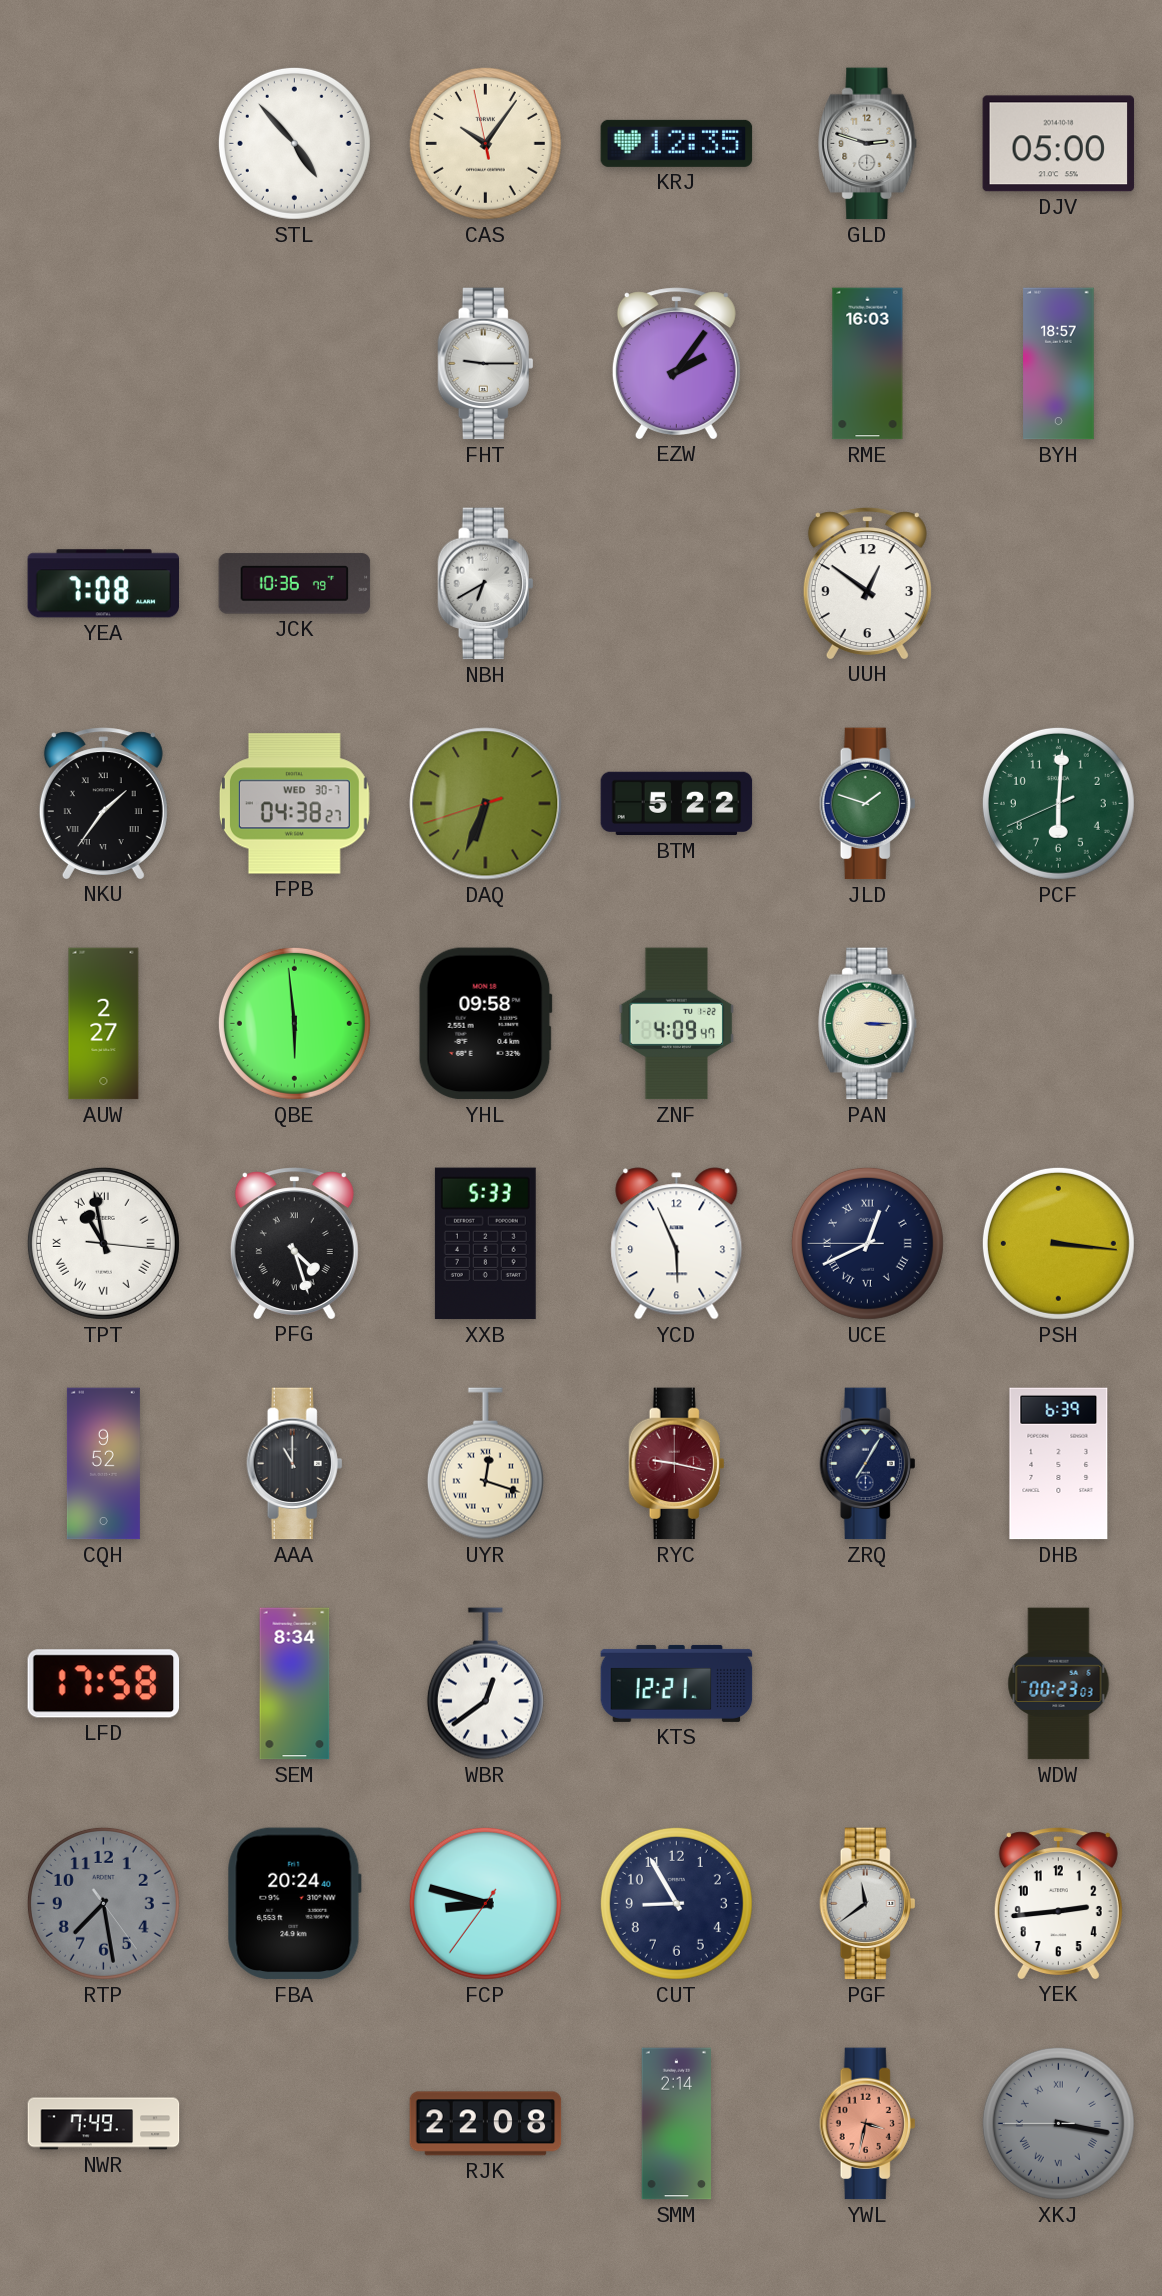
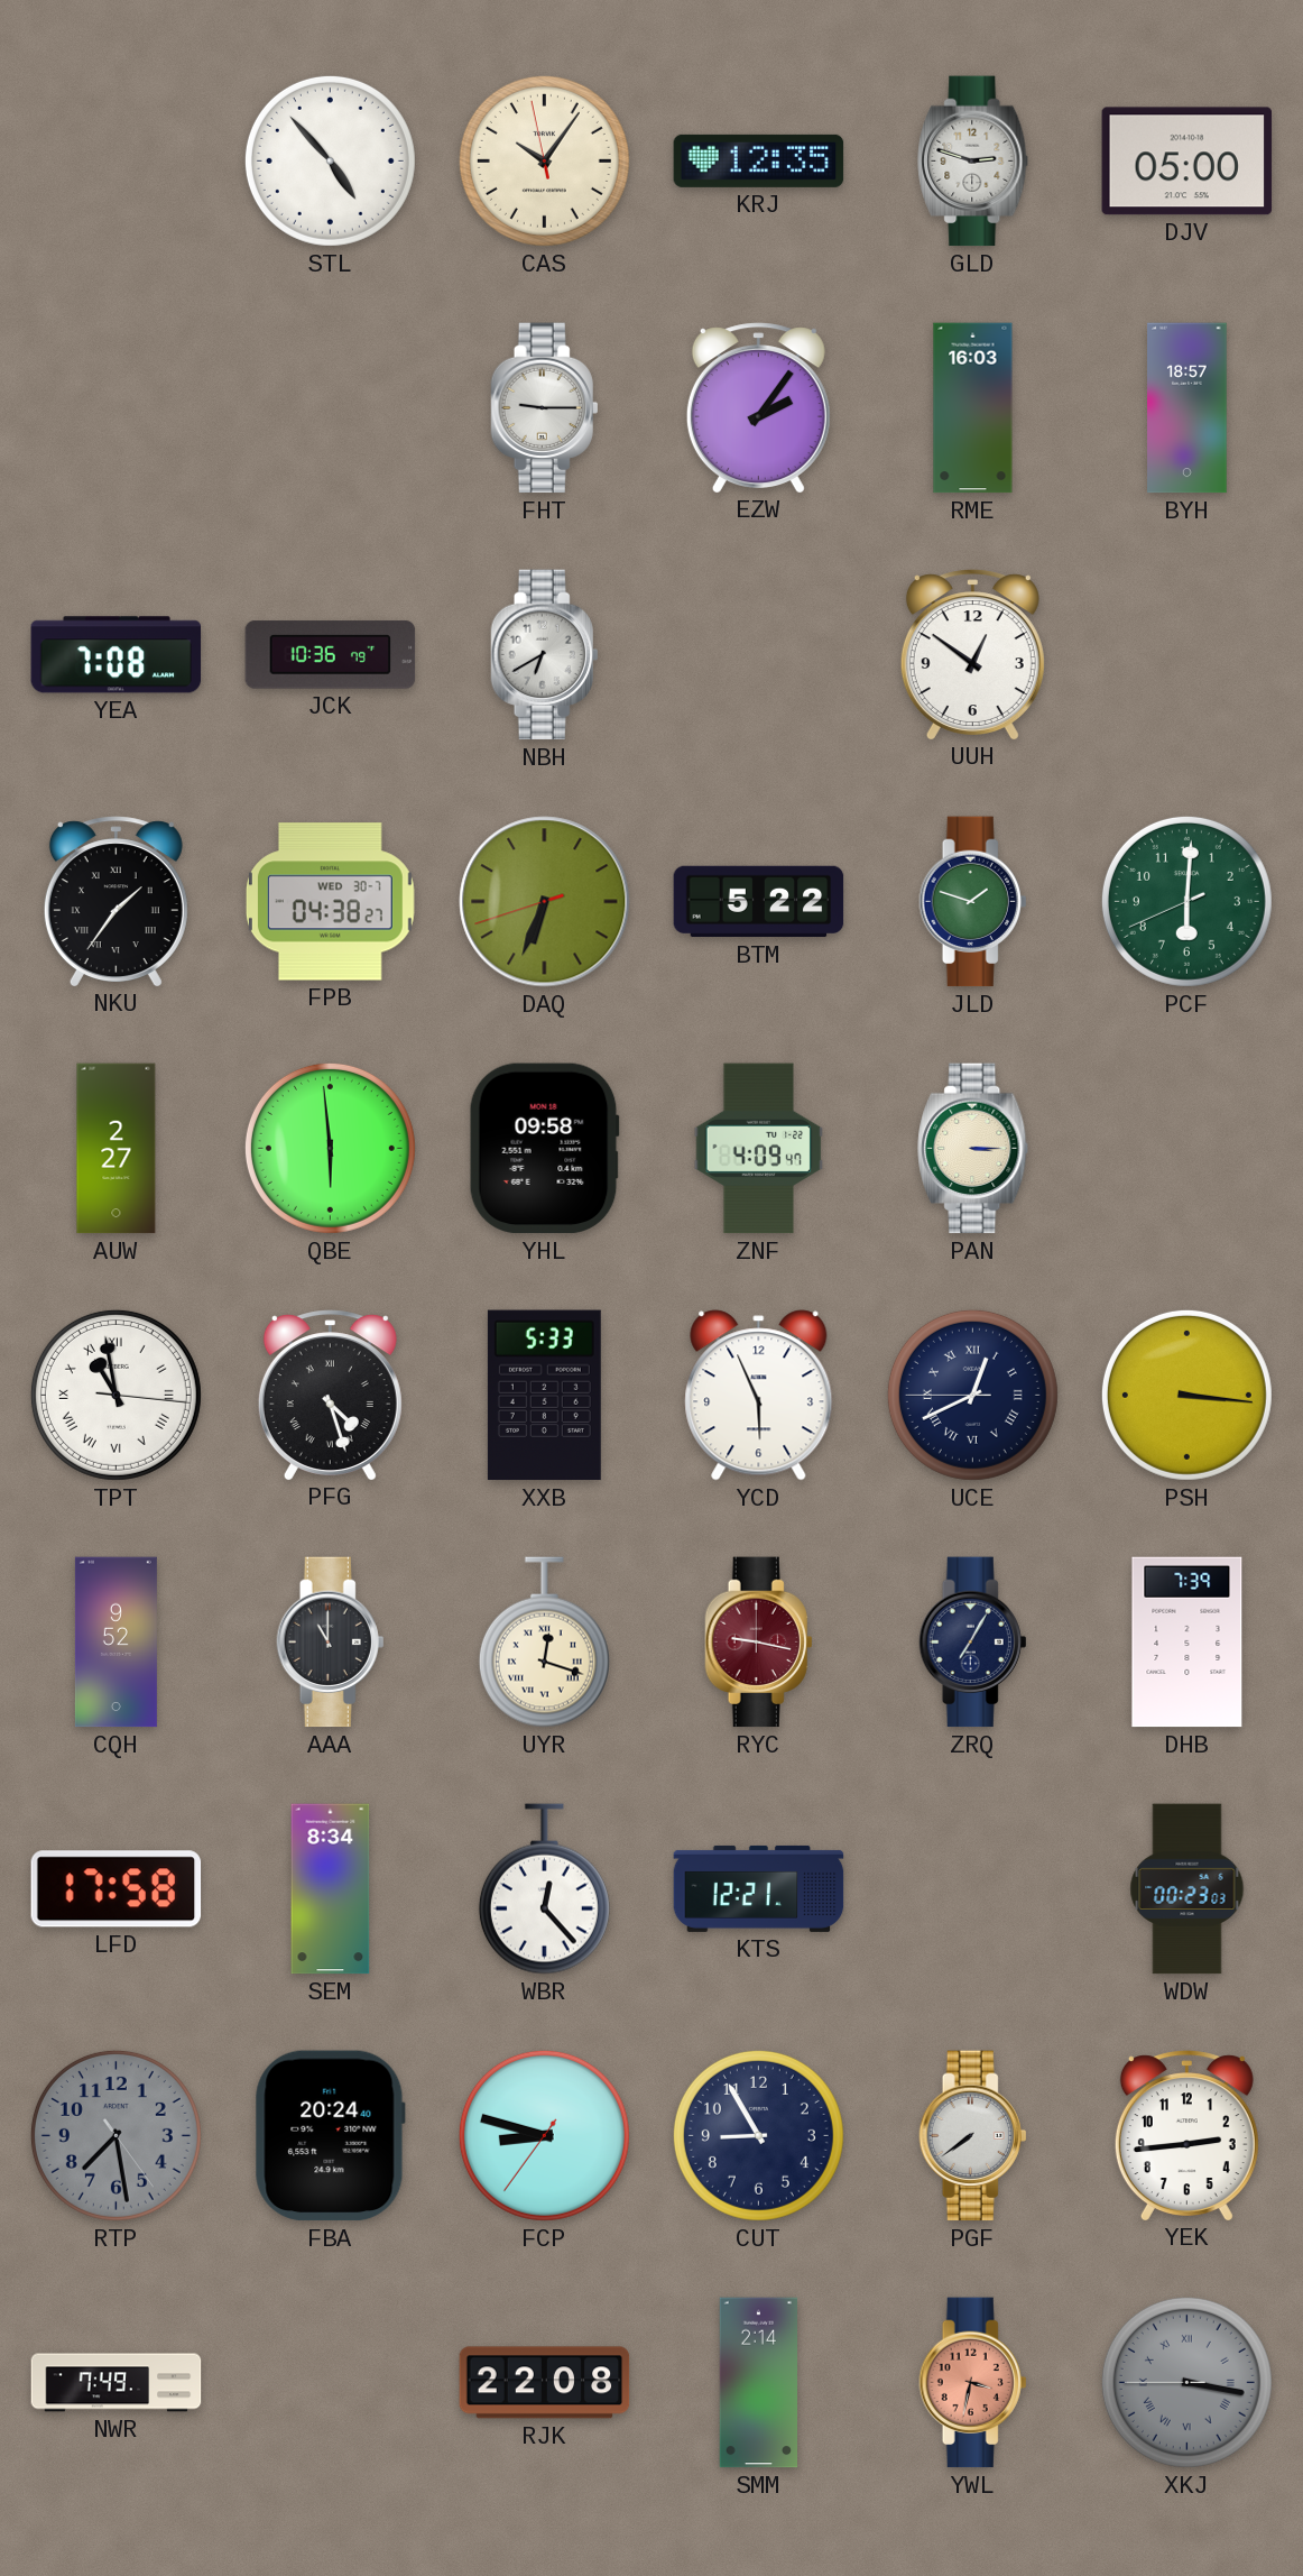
DHB: 6:39 -> 7:39 (1188, 1643)
WBR: 12:39 -> 12:23 (544, 1889)
PGF: 11:39 -> 7:39 (973, 2136)
